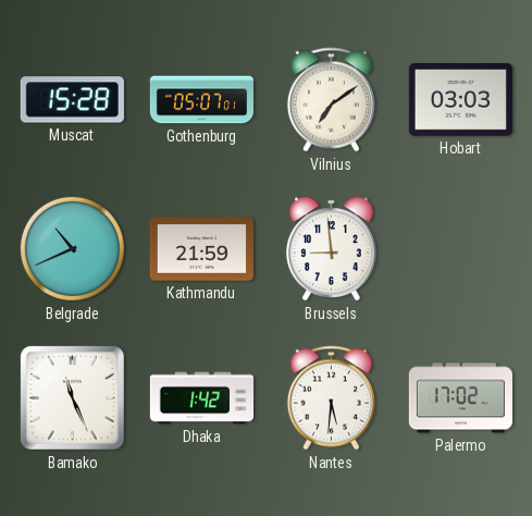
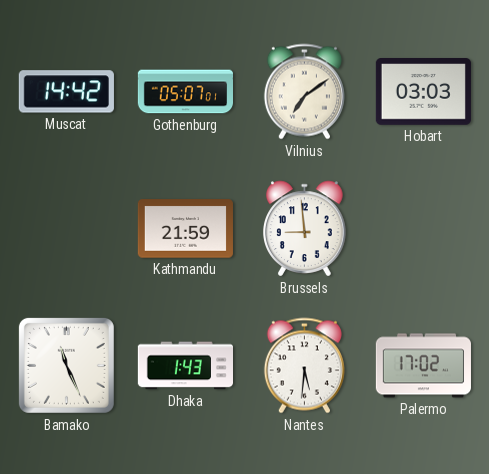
Muscat: 15:28 -> 14:42 (66, 92)
Belgrade: 10:41 -> none (72, 248)
Dhaka: 1:42 -> 1:43 (185, 366)
